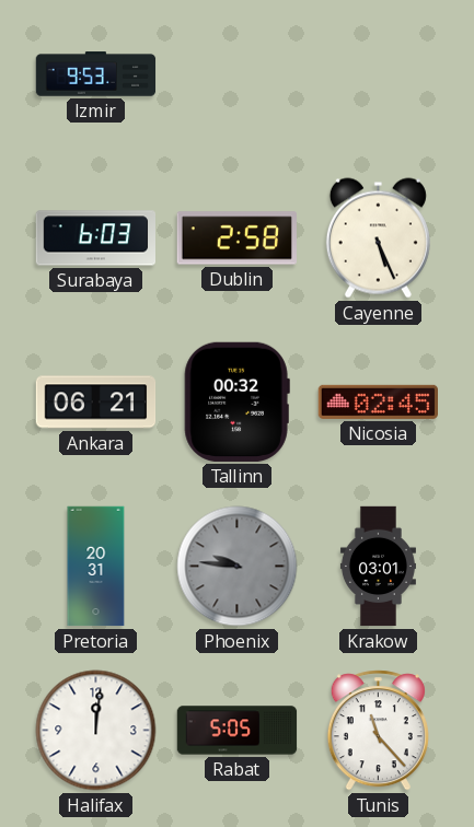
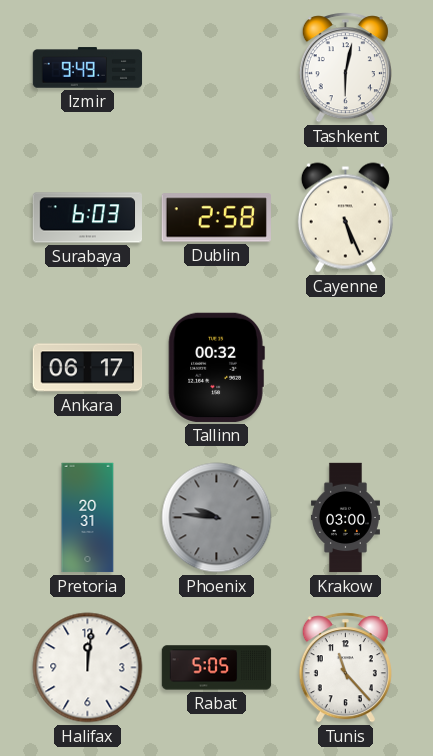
Izmir: 9:53 -> 9:49 (88, 68)
Tashkent: none -> 6:02 (345, 68)
Ankara: 06:21 -> 06:17 (88, 368)
Nicosia: 02:45 -> none (378, 401)
Krakow: 03:01 -> 03:00 (345, 518)
